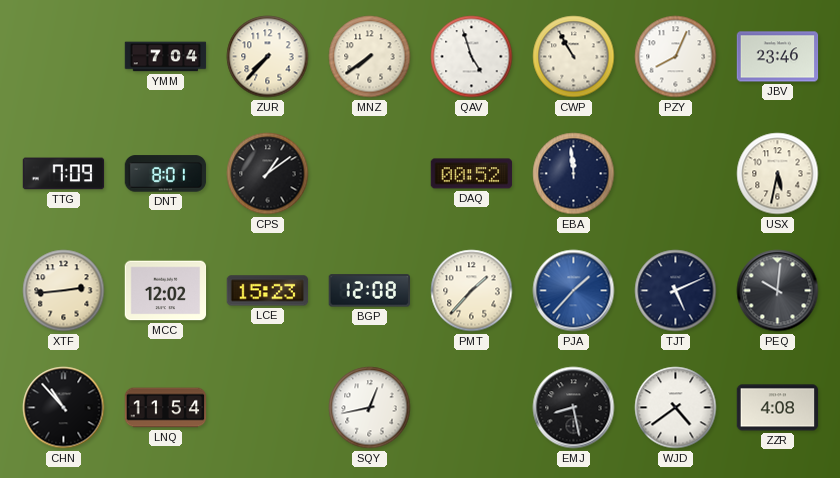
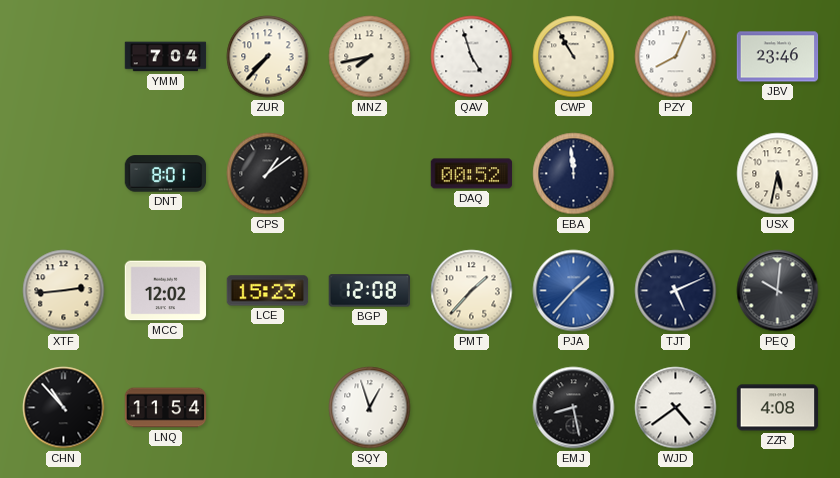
MNZ: 7:39 -> 7:43 (370, 57)
TTG: 7:09 -> none (64, 174)
SQY: 12:43 -> 12:57 (370, 408)
